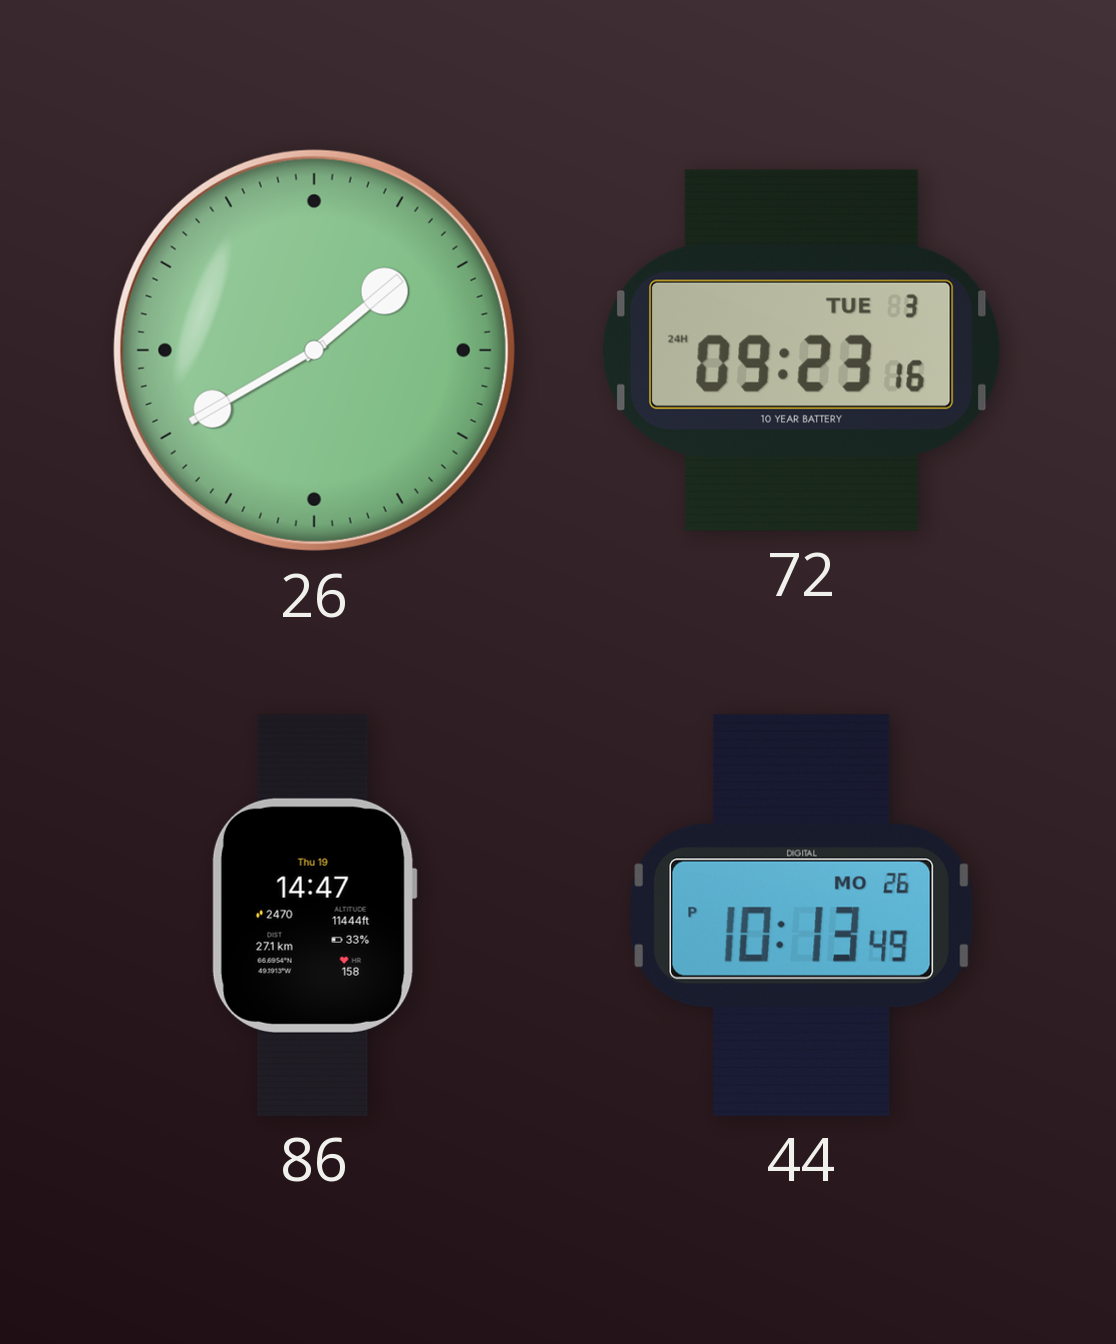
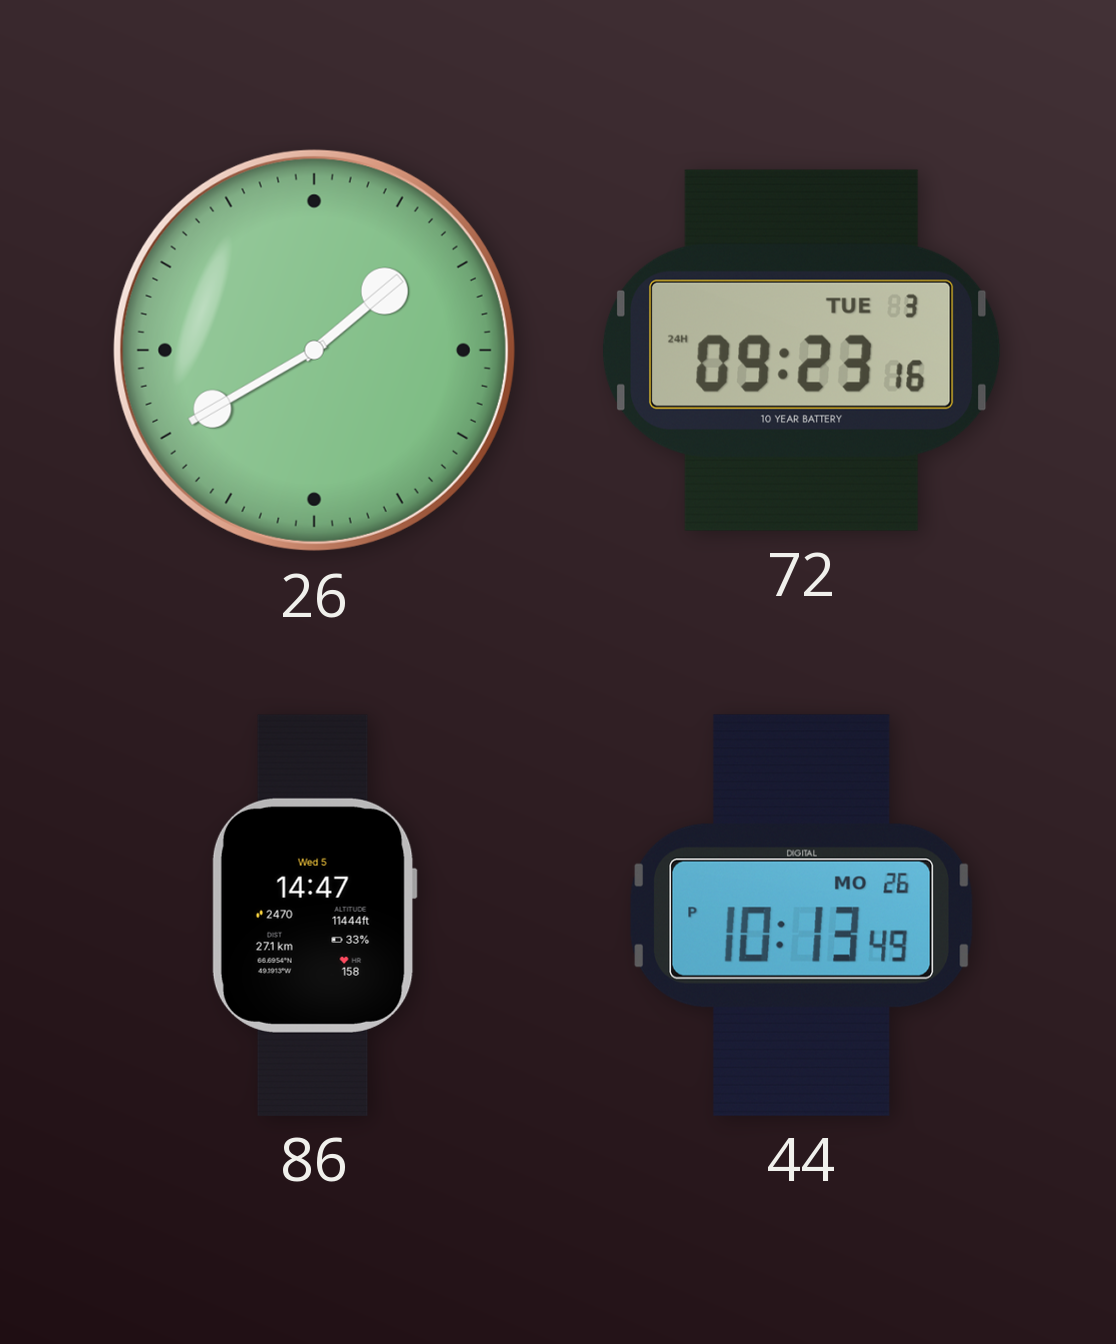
86 date: Thu 19 -> Wed 5 (314, 915)
